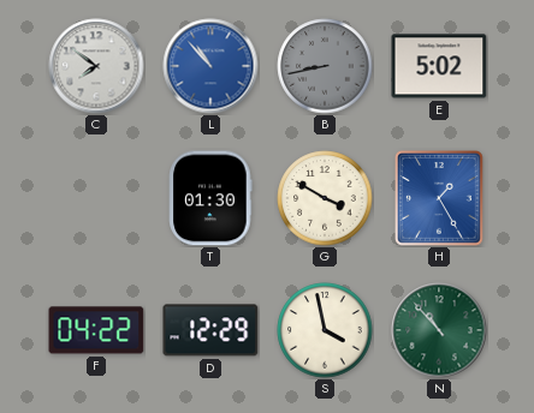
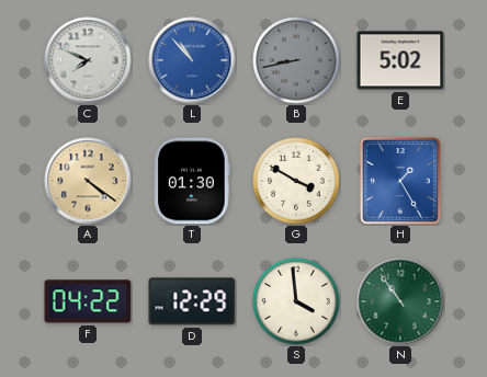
C: 7:51 -> 7:49 (88, 60)
A: none -> 4:21 (88, 181)
S: 3:58 -> 3:59 (296, 301)
N: 10:53 -> 10:54 (400, 301)
